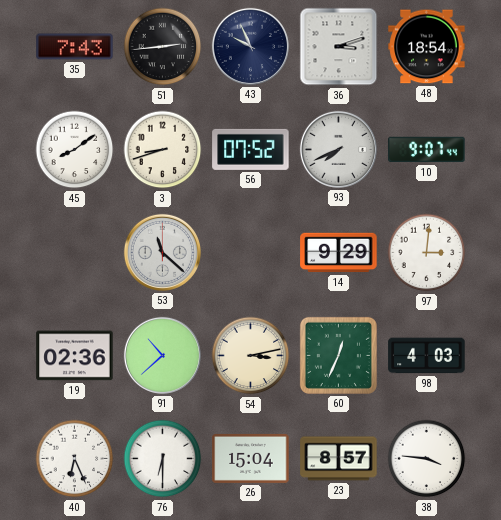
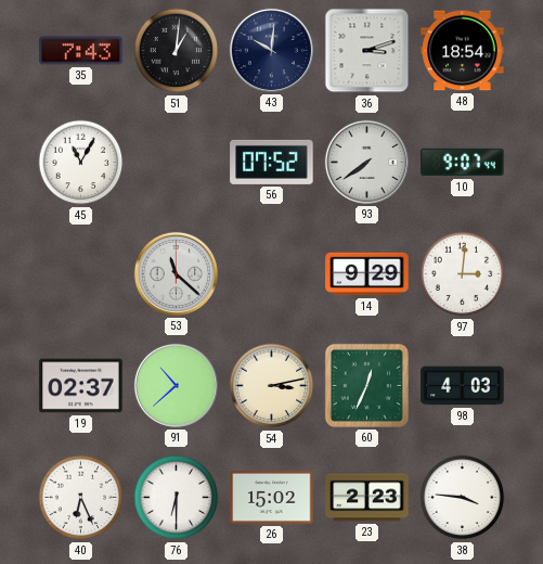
51: 2:44 -> 1:01 (177, 51)
43: 9:56 -> 10:01 (271, 50)
45: 8:09 -> 11:05 (81, 163)
3: 8:42 -> none (163, 150)
93: 7:41 -> 7:39 (366, 162)
19: 02:36 -> 02:37 (81, 386)
26: 15:04 -> 15:02 (272, 497)
23: 8:57 -> 2:23 (367, 498)
